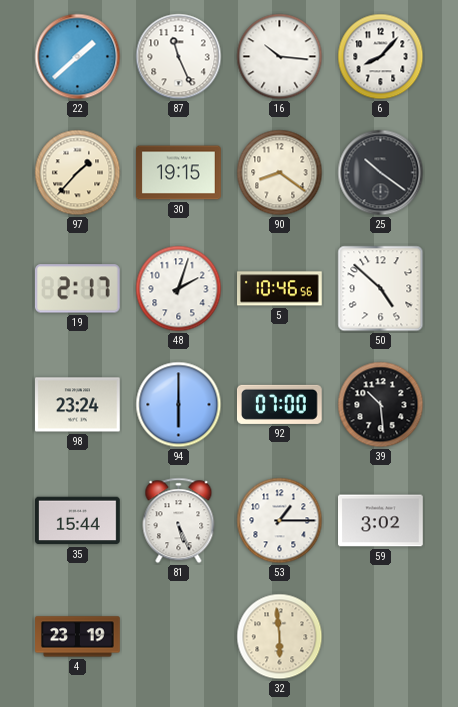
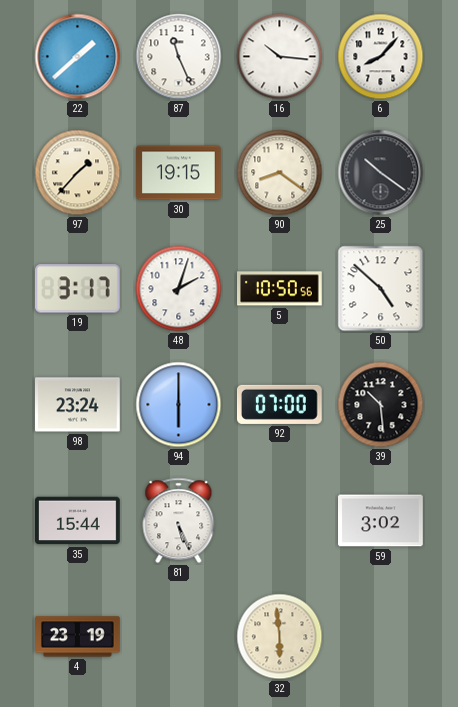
19: 2:17 -> 3:17 (77, 289)
5: 10:46 -> 10:50 (280, 289)
53: 1:15 -> none (280, 521)
